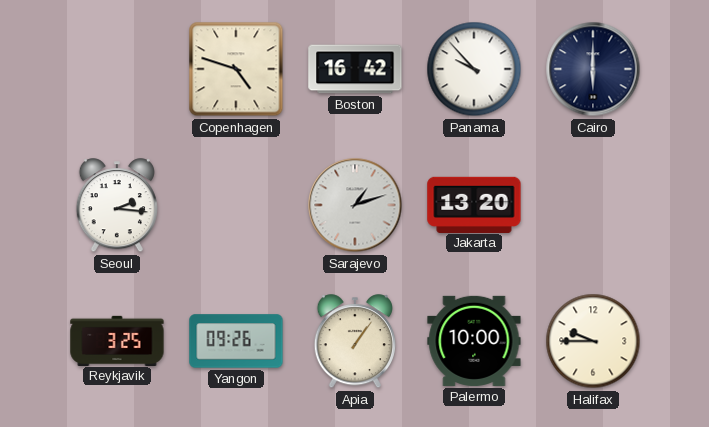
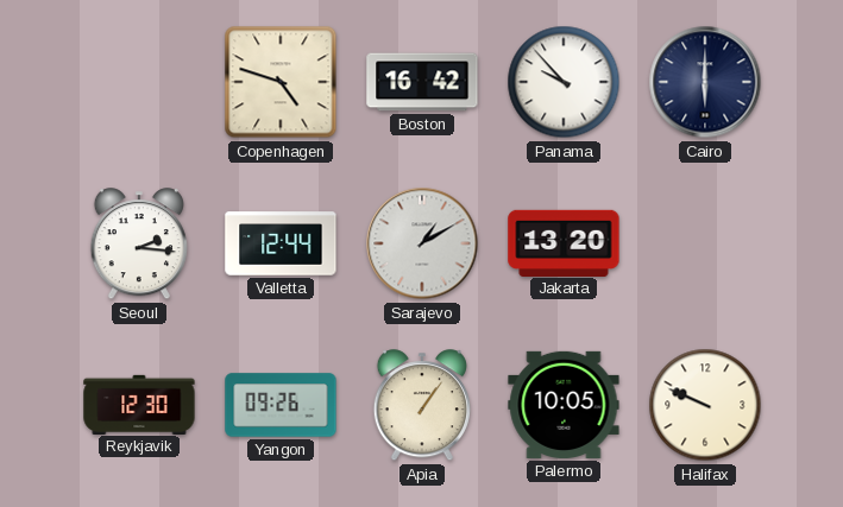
Valletta: none -> 12:44 (281, 243)
Sarajevo: 1:12 -> 1:10 (422, 243)
Reykjavik: 3:25 -> 12:30 (139, 404)
Palermo: 10:00 -> 10:05 (564, 405)
Halifax: 9:45 -> 9:49 (705, 405)
